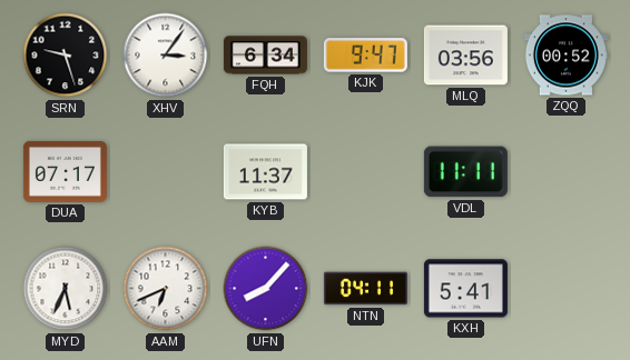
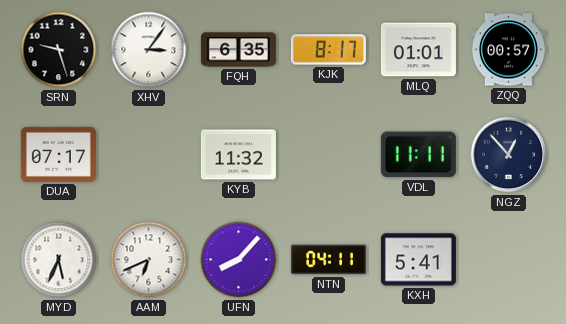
FQH: 6:34 -> 6:35 (238, 50)
KJK: 9:47 -> 8:17 (328, 50)
MLQ: 03:56 -> 01:01 (418, 50)
ZQQ: 00:52 -> 00:57 (508, 50)
KYB: 11:37 -> 11:32 (238, 155)
NGZ: none -> 12:53 (509, 155)
